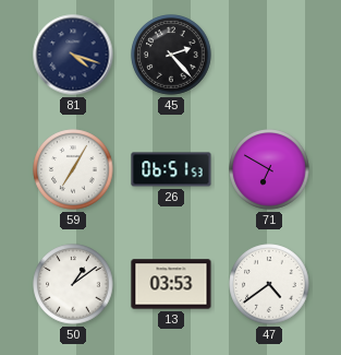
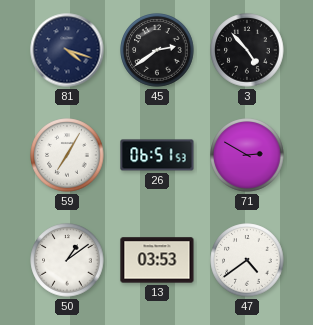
45: 2:23 -> 2:39 (157, 50)
3: none -> 4:53 (247, 50)
71: 6:50 -> 2:50 (247, 155)
